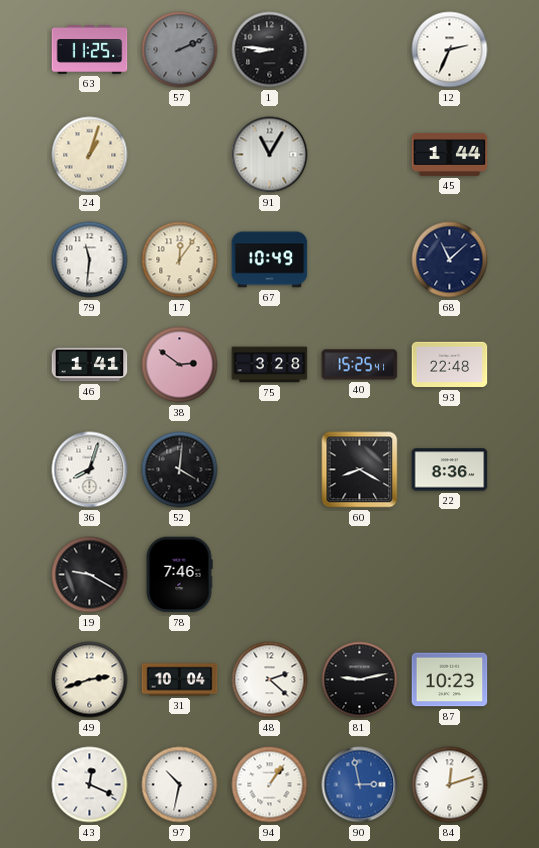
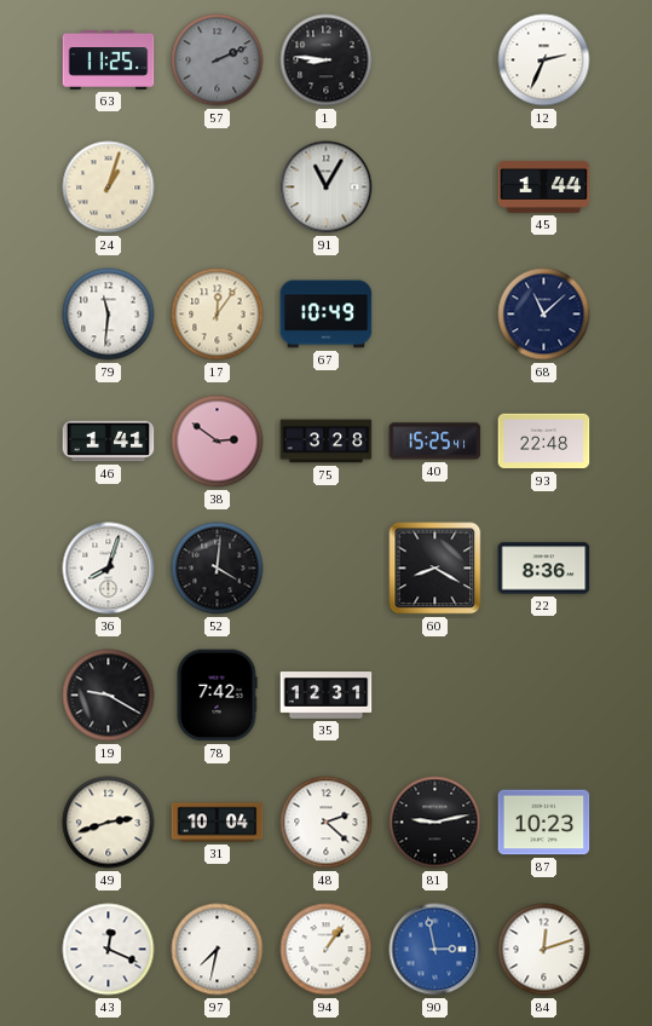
78: 7:46 -> 7:42 (217, 696)
35: none -> 12:31 (327, 696)
97: 10:32 -> 7:32 (218, 950)
